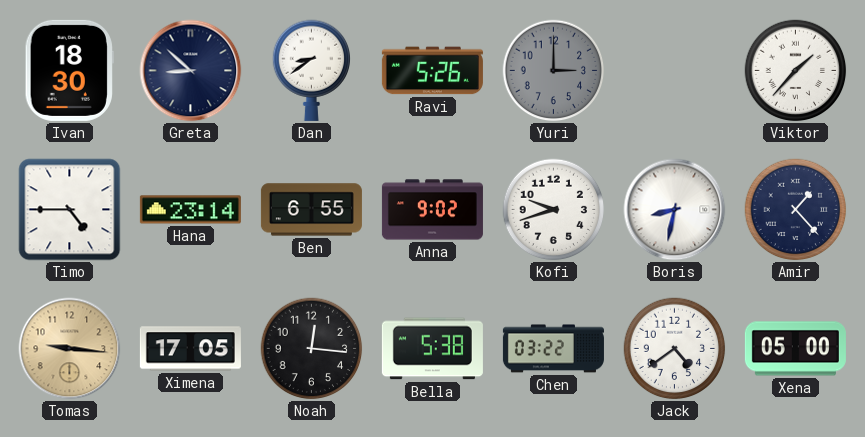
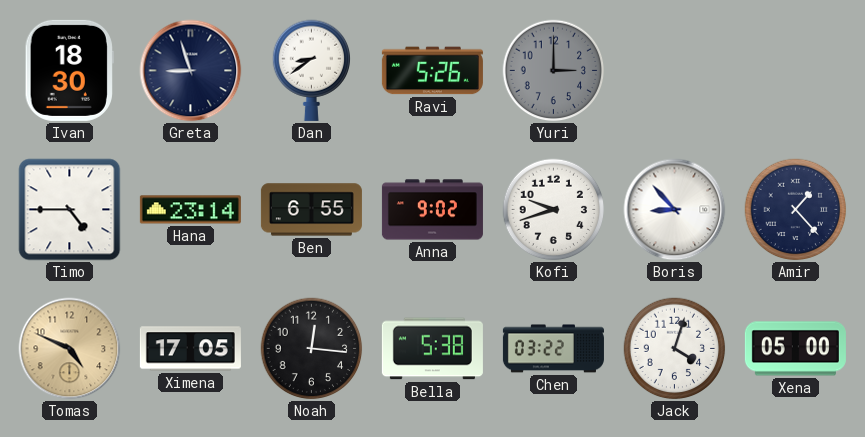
Greta: 8:52 -> 8:57 (191, 71)
Viktor: 1:37 -> none (796, 71)
Boris: 8:32 -> 8:53 (675, 210)
Tomas: 9:16 -> 4:49 (70, 349)
Jack: 4:39 -> 4:03 (675, 349)
